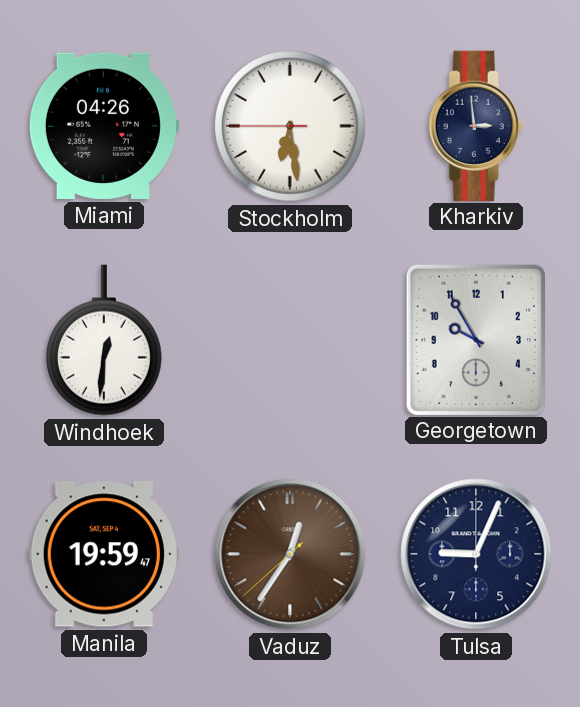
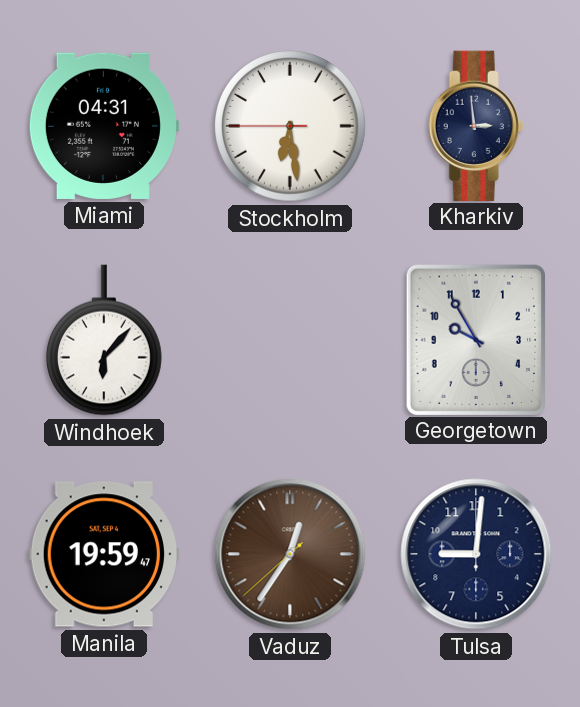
Miami: 04:26 -> 04:31 (103, 126)
Windhoek: 12:31 -> 6:07 (104, 340)
Tulsa: 9:04 -> 9:01 (476, 554)
